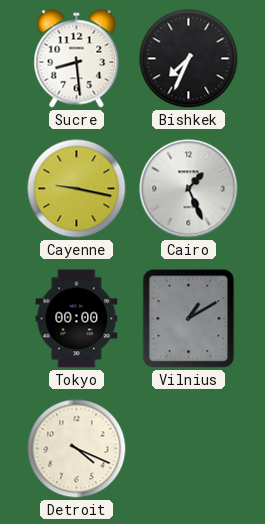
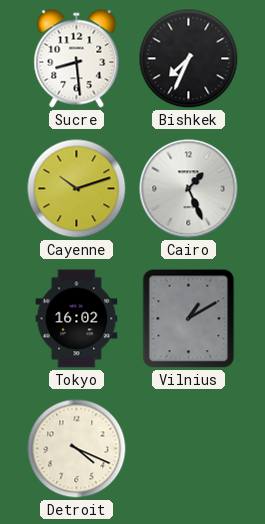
Cayenne: 9:17 -> 10:12 (77, 189)
Tokyo: 00:00 -> 16:02 (77, 319)
